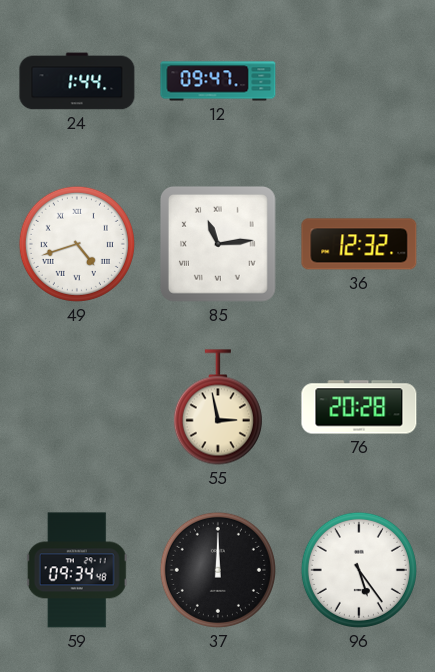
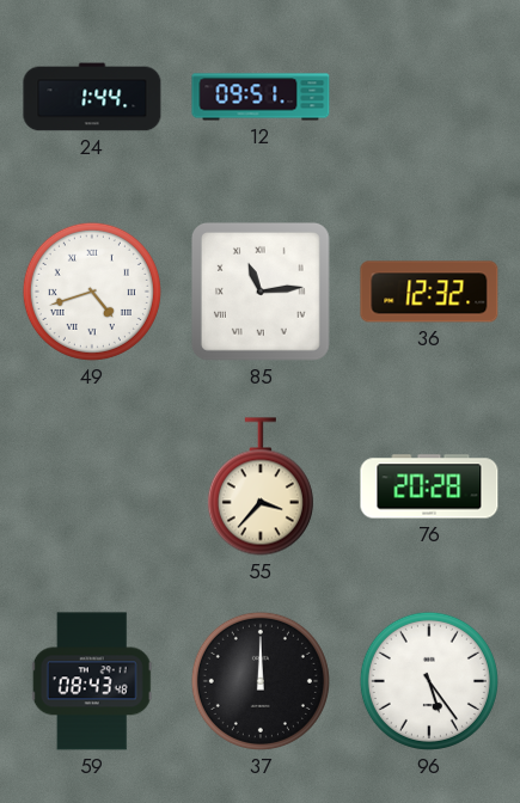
12: 09:47 -> 09:51 (261, 97)
55: 2:58 -> 3:37 (261, 486)
59: 09:34 -> 08:43 (92, 681)
